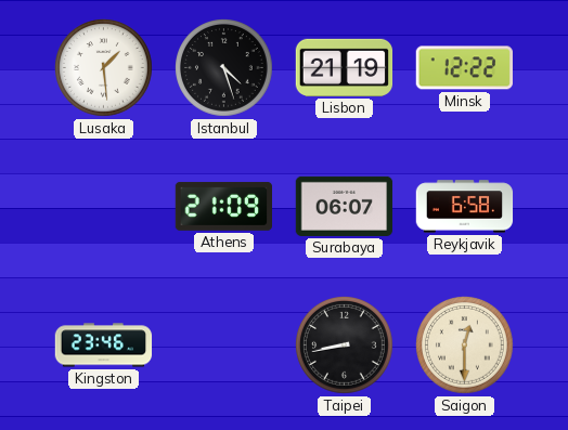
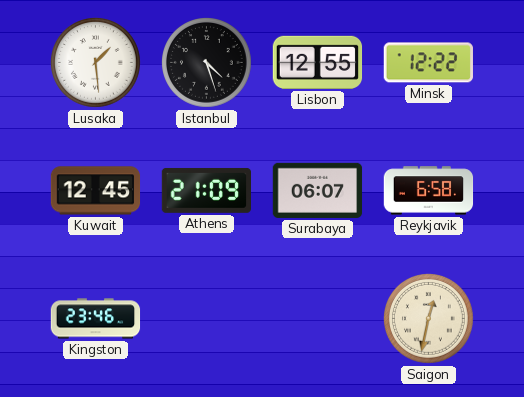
Lisbon: 21:19 -> 12:55 (318, 62)
Kuwait: none -> 12:45 (96, 191)
Taipei: 8:43 -> none (345, 346)
Saigon: 12:30 -> 12:32 (429, 319)
